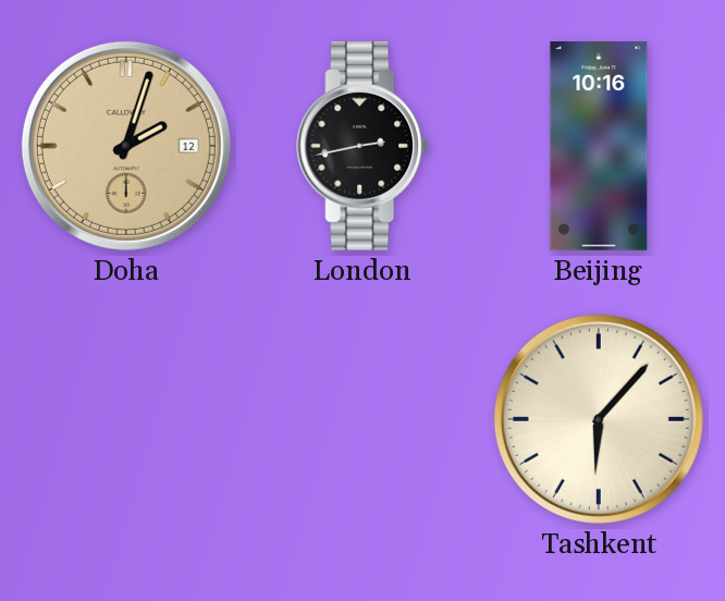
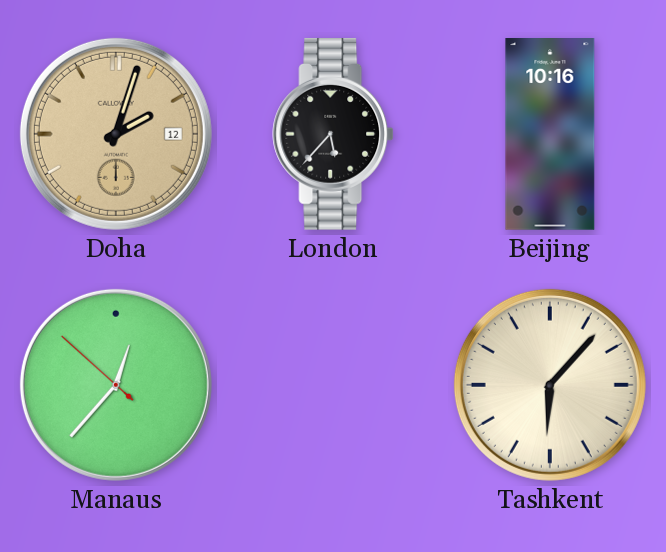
London: 2:43 -> 5:37 (333, 134)
Manaus: none -> 12:36 (116, 385)
